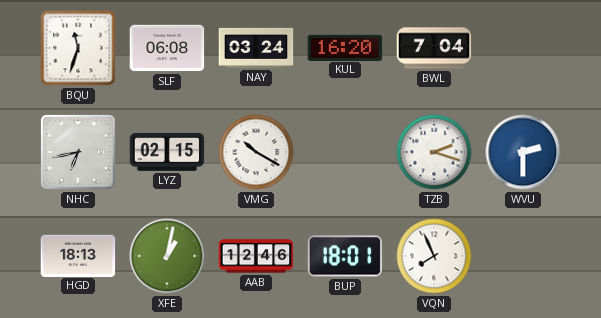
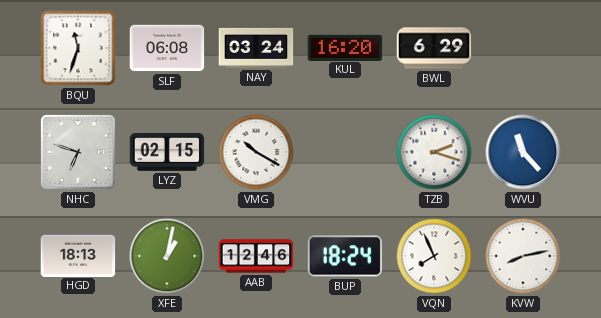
BWL: 7:04 -> 6:29 (434, 48)
NHC: 6:43 -> 6:48 (78, 152)
WVU: 2:30 -> 11:23 (523, 152)
BUP: 18:01 -> 18:24 (345, 256)
KVW: none -> 8:13 (523, 256)
